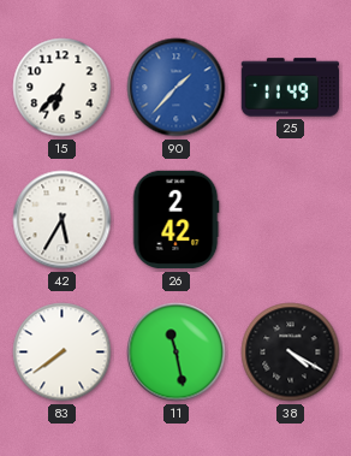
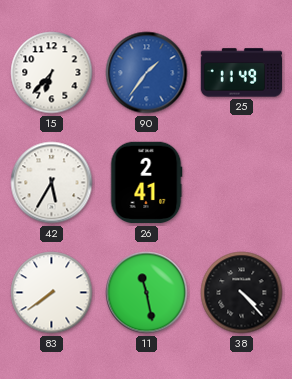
90: 1:37 -> 1:36 (147, 73)
26: 2:42 -> 2:41 (146, 183)
38: 4:20 -> 4:23 (242, 293)
